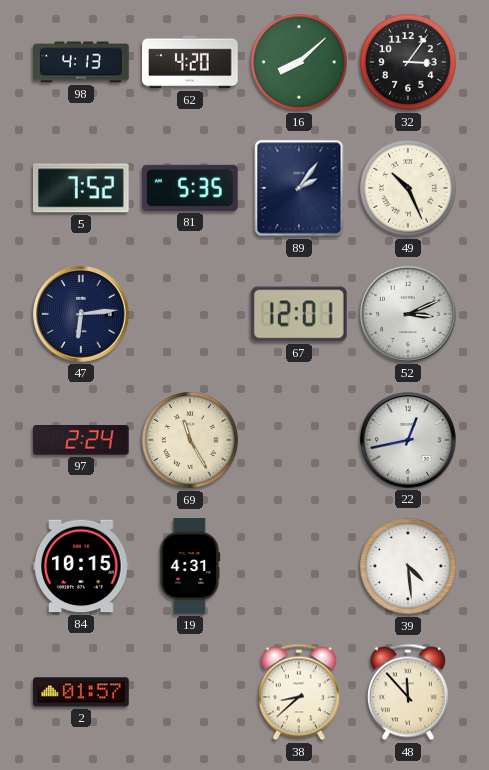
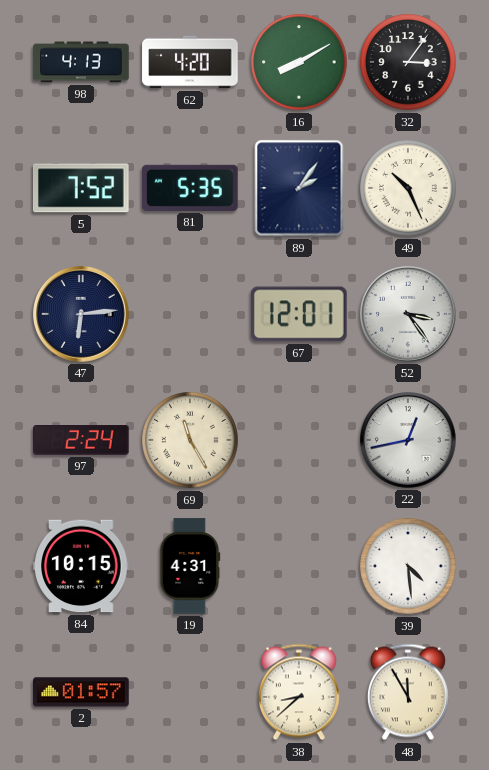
16: 8:08 -> 8:10 (299, 62)
52: 3:11 -> 3:24 (409, 315)
48: 11:53 -> 11:55 (408, 692)
